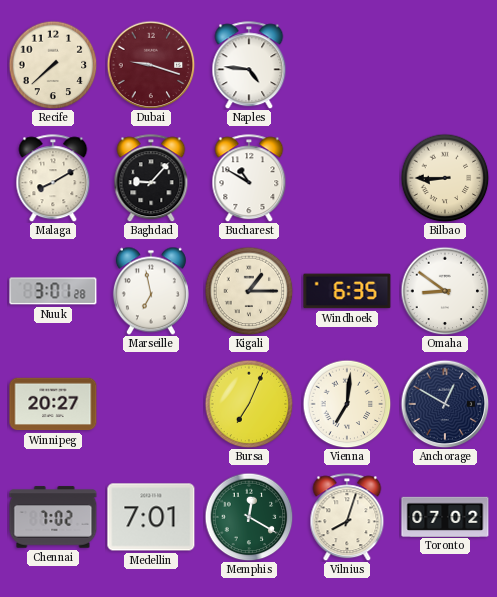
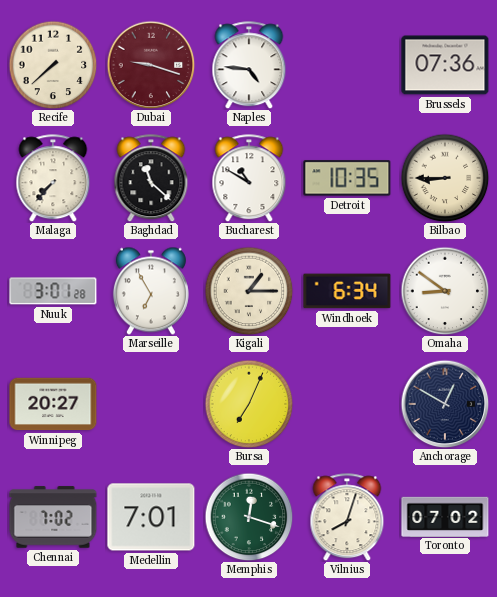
Brussels: none -> 07:36 (445, 65)
Malaga: 8:10 -> 7:37 (53, 178)
Baghdad: 9:07 -> 11:22 (151, 178)
Detroit: none -> 10:35 (347, 178)
Marseille: 6:58 -> 6:55 (151, 291)
Windhoek: 6:35 -> 6:34 (347, 291)
Vienna: 7:01 -> none (347, 404)
Memphis: 12:20 -> 12:18 (249, 517)
